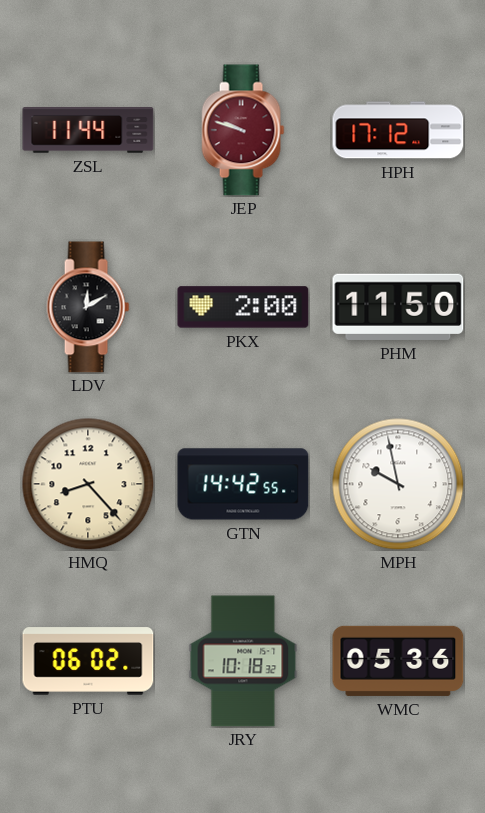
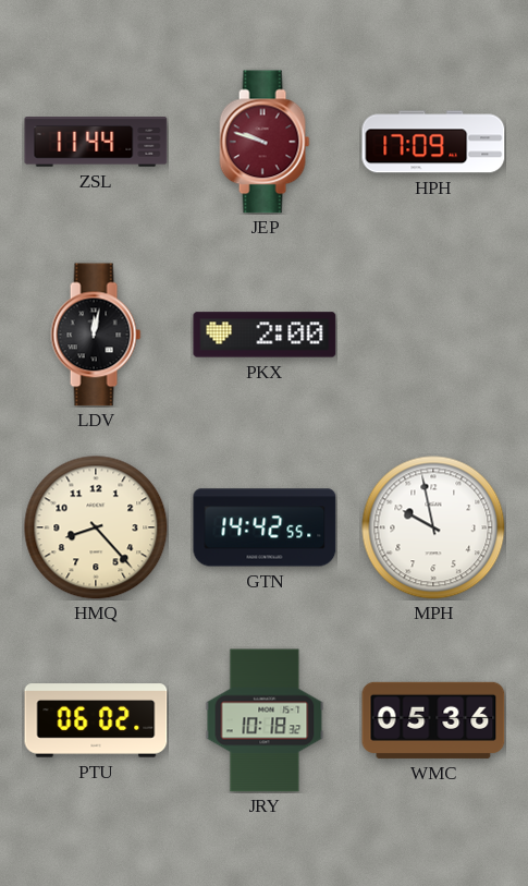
HPH: 17:12 -> 17:09 (433, 142)
LDV: 12:10 -> 12:02 (96, 335)
PHM: 11:50 -> none (398, 307)
